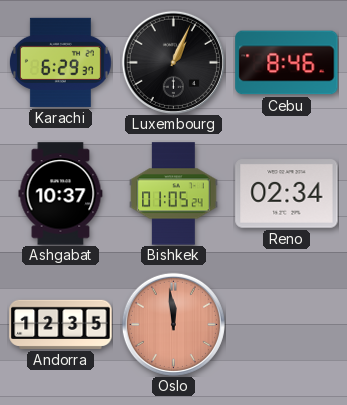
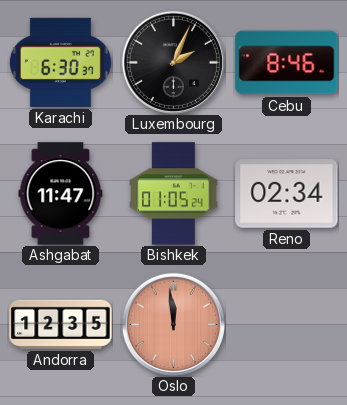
Karachi: 6:29 -> 6:30 (60, 62)
Luxembourg: 1:04 -> 2:04 (173, 62)
Ashgabat: 10:37 -> 11:47 (61, 194)
